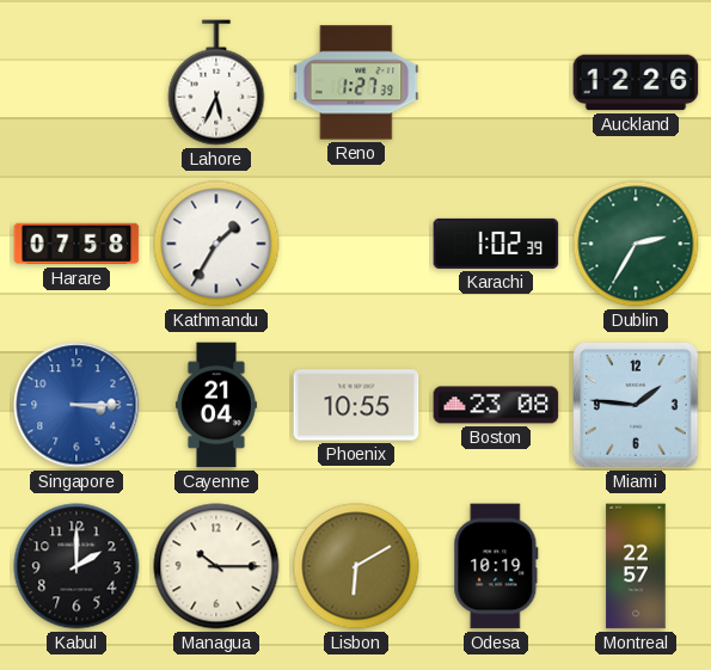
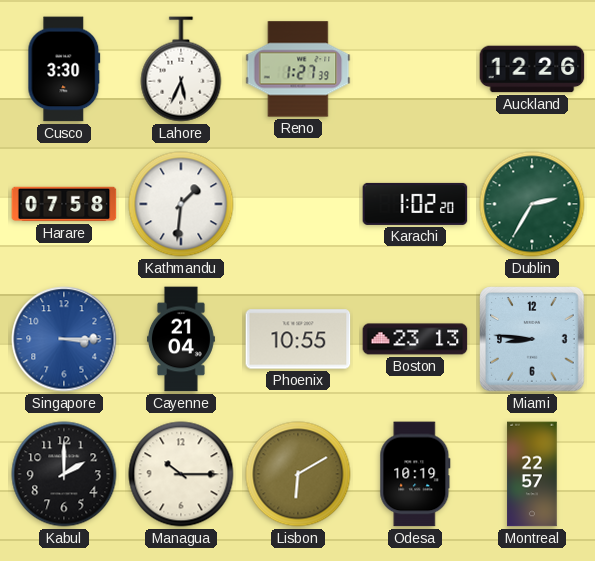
Cusco: none -> 3:30 (64, 69)
Kathmandu: 1:35 -> 1:31 (181, 204)
Karachi: 1:02:39 -> 1:02:20 (415, 204)
Boston: 23:08 -> 23:13 (415, 339)
Miami: 1:46 -> 8:46 (532, 339)
